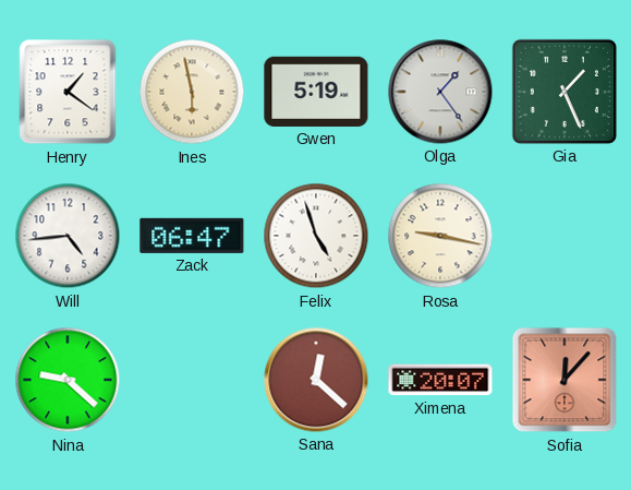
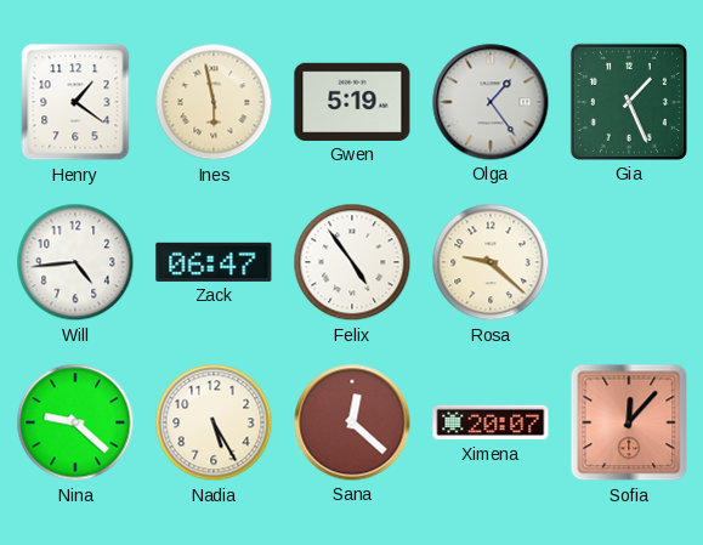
Felix: 4:57 -> 4:54 (352, 262)
Rosa: 9:17 -> 9:22 (491, 262)
Nadia: none -> 5:25 (214, 422)
